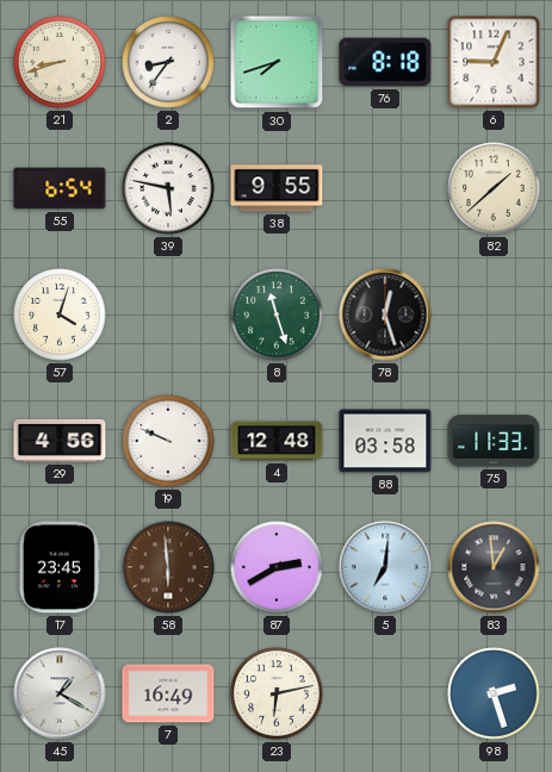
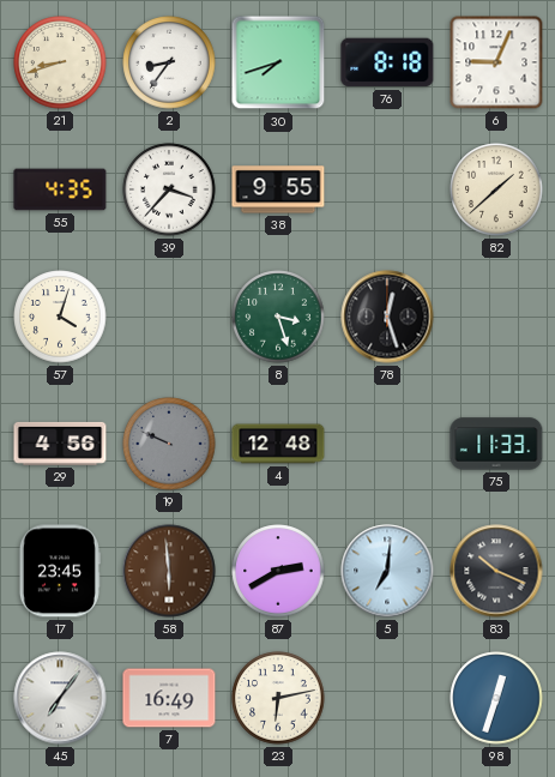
55: 6:54 -> 4:35 (60, 189)
39: 5:47 -> 3:37 (169, 189)
8: 11:27 -> 3:27 (278, 317)
19 dial: white -> grey (169, 444)
88: 03:58 -> none (385, 441)
83: 12:59 -> 10:19 (496, 571)
45: 1:20 -> 7:06 (60, 698)
98: 2:27 -> 12:33 (496, 698)
